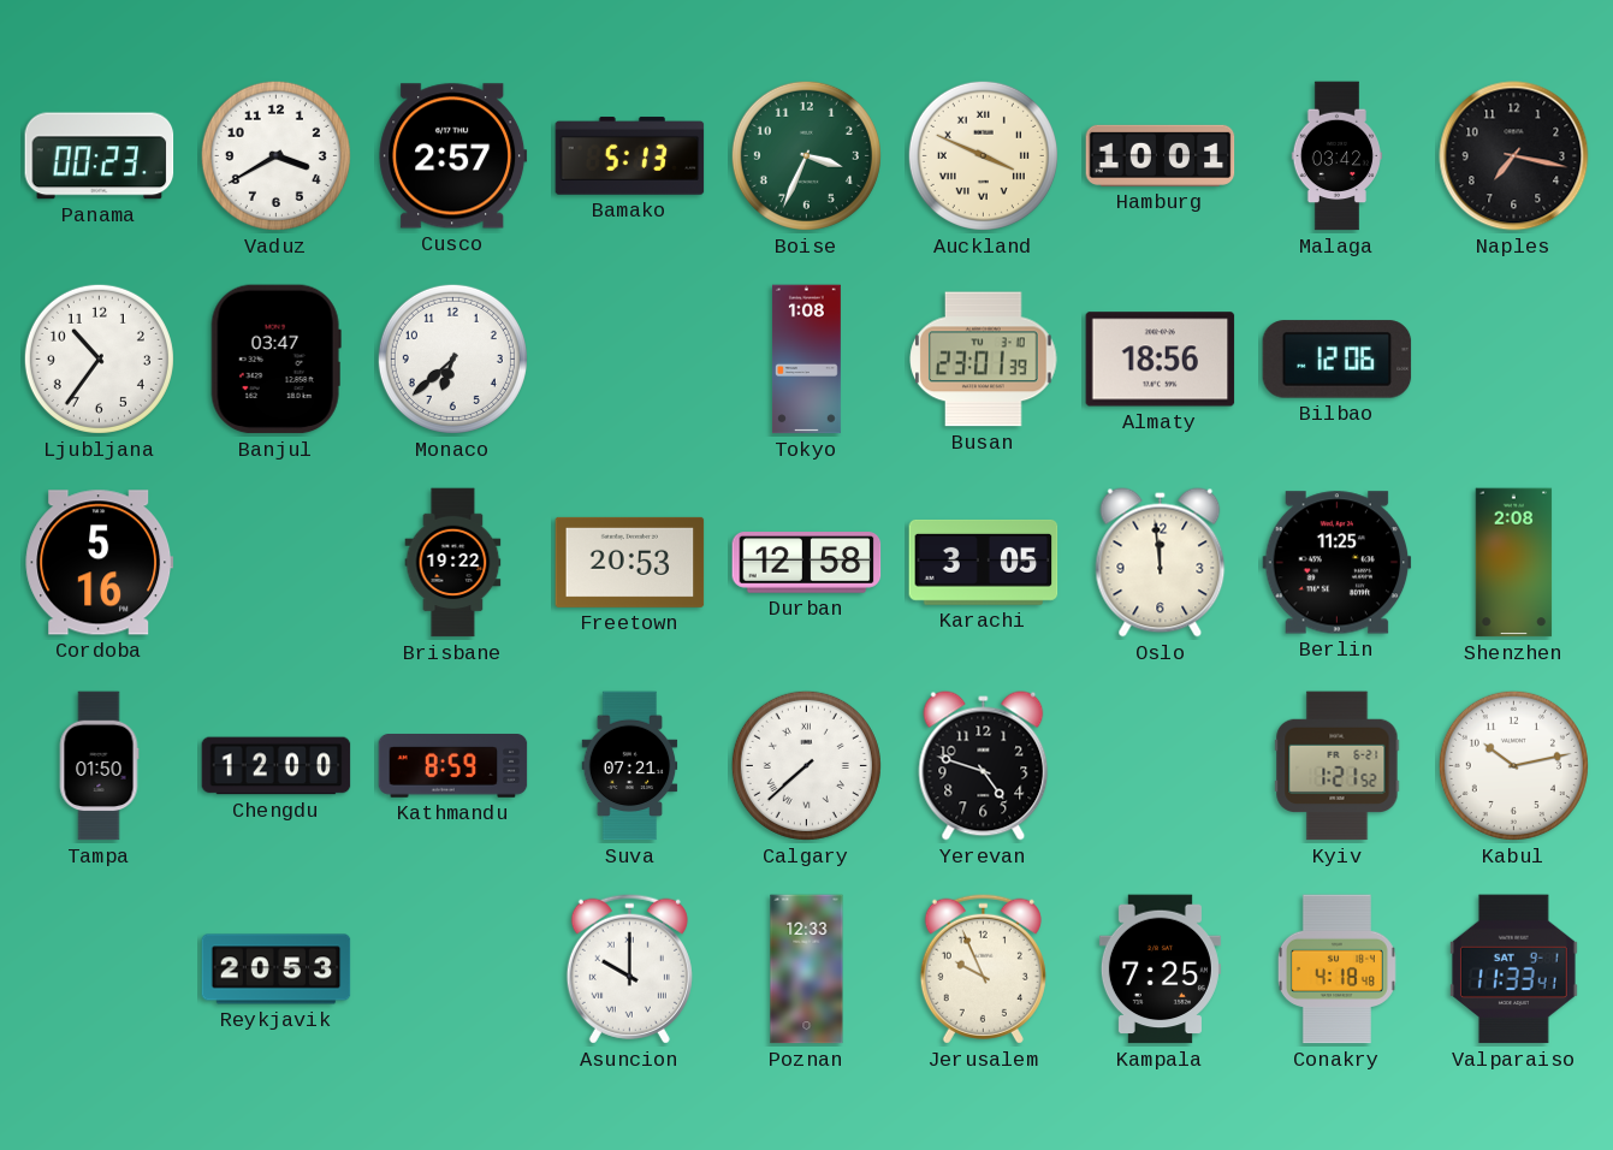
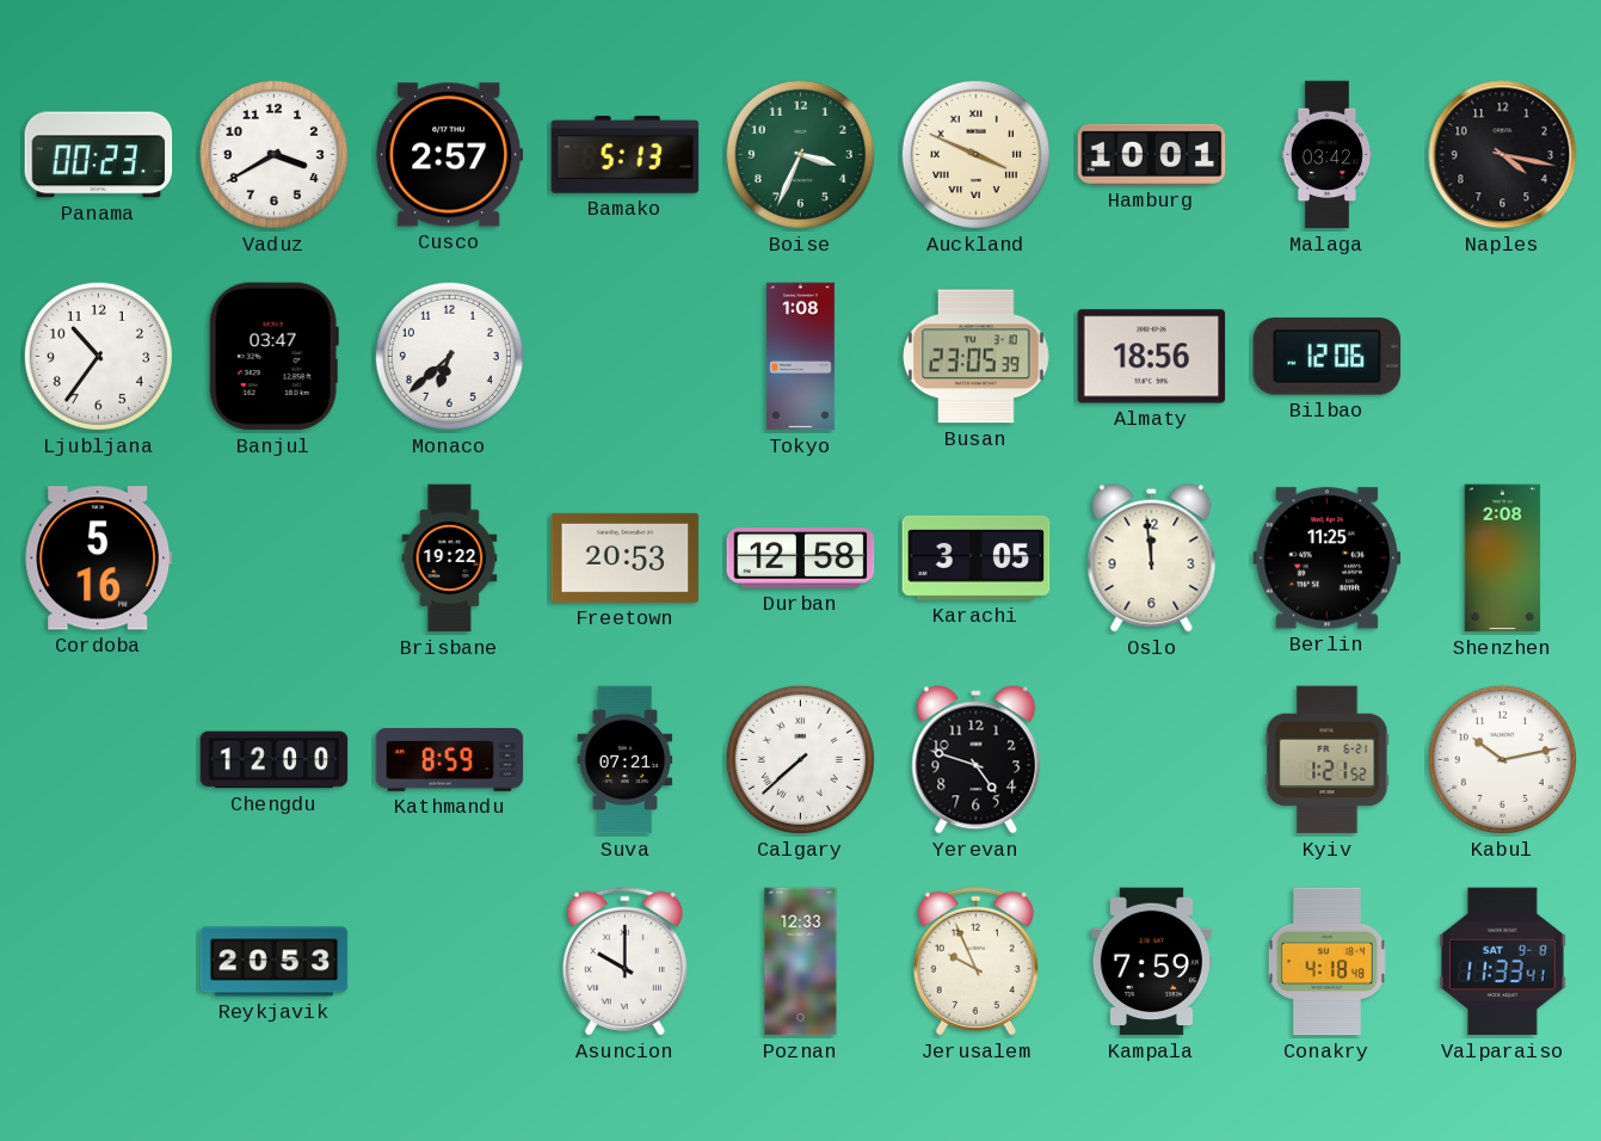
Naples: 7:17 -> 4:17 (1503, 155)
Busan: 23:01 -> 23:05 (977, 357)
Tampa: 01:50 -> none (99, 766)
Kampala: 7:25 -> 7:59 (1151, 962)
Valparaiso date: SAT 9-1 -> SAT 9-8 (1502, 962)
